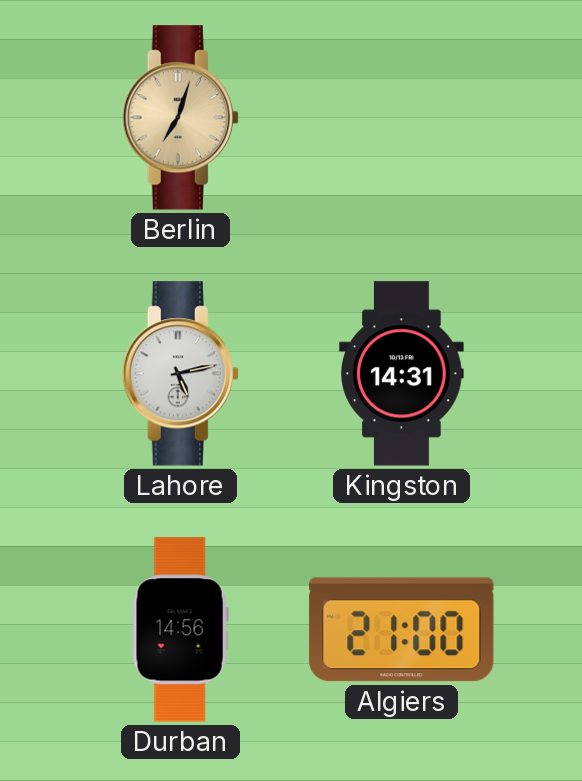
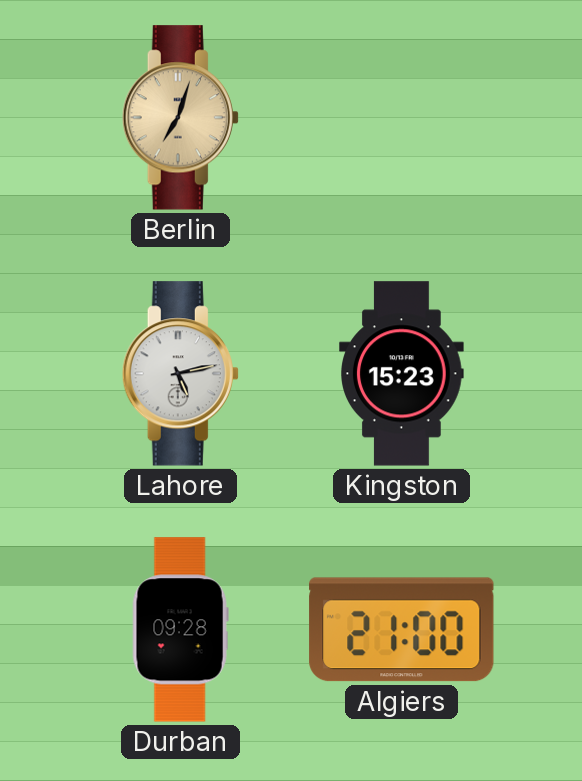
Kingston: 14:31 -> 15:23 (402, 374)
Durban: 14:56 -> 09:28 (180, 630)
